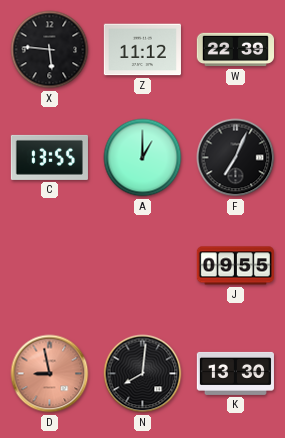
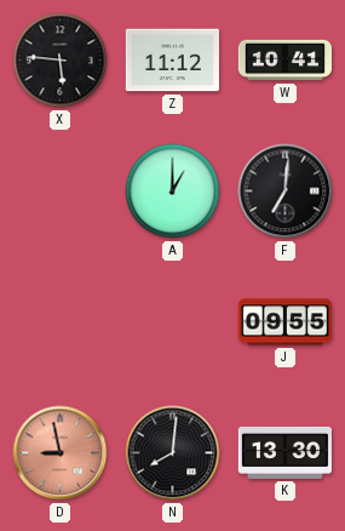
W: 22:39 -> 10:41 (284, 61)
C: 13:55 -> none (49, 157)
F: 7:04 -> 7:01 (286, 192)
